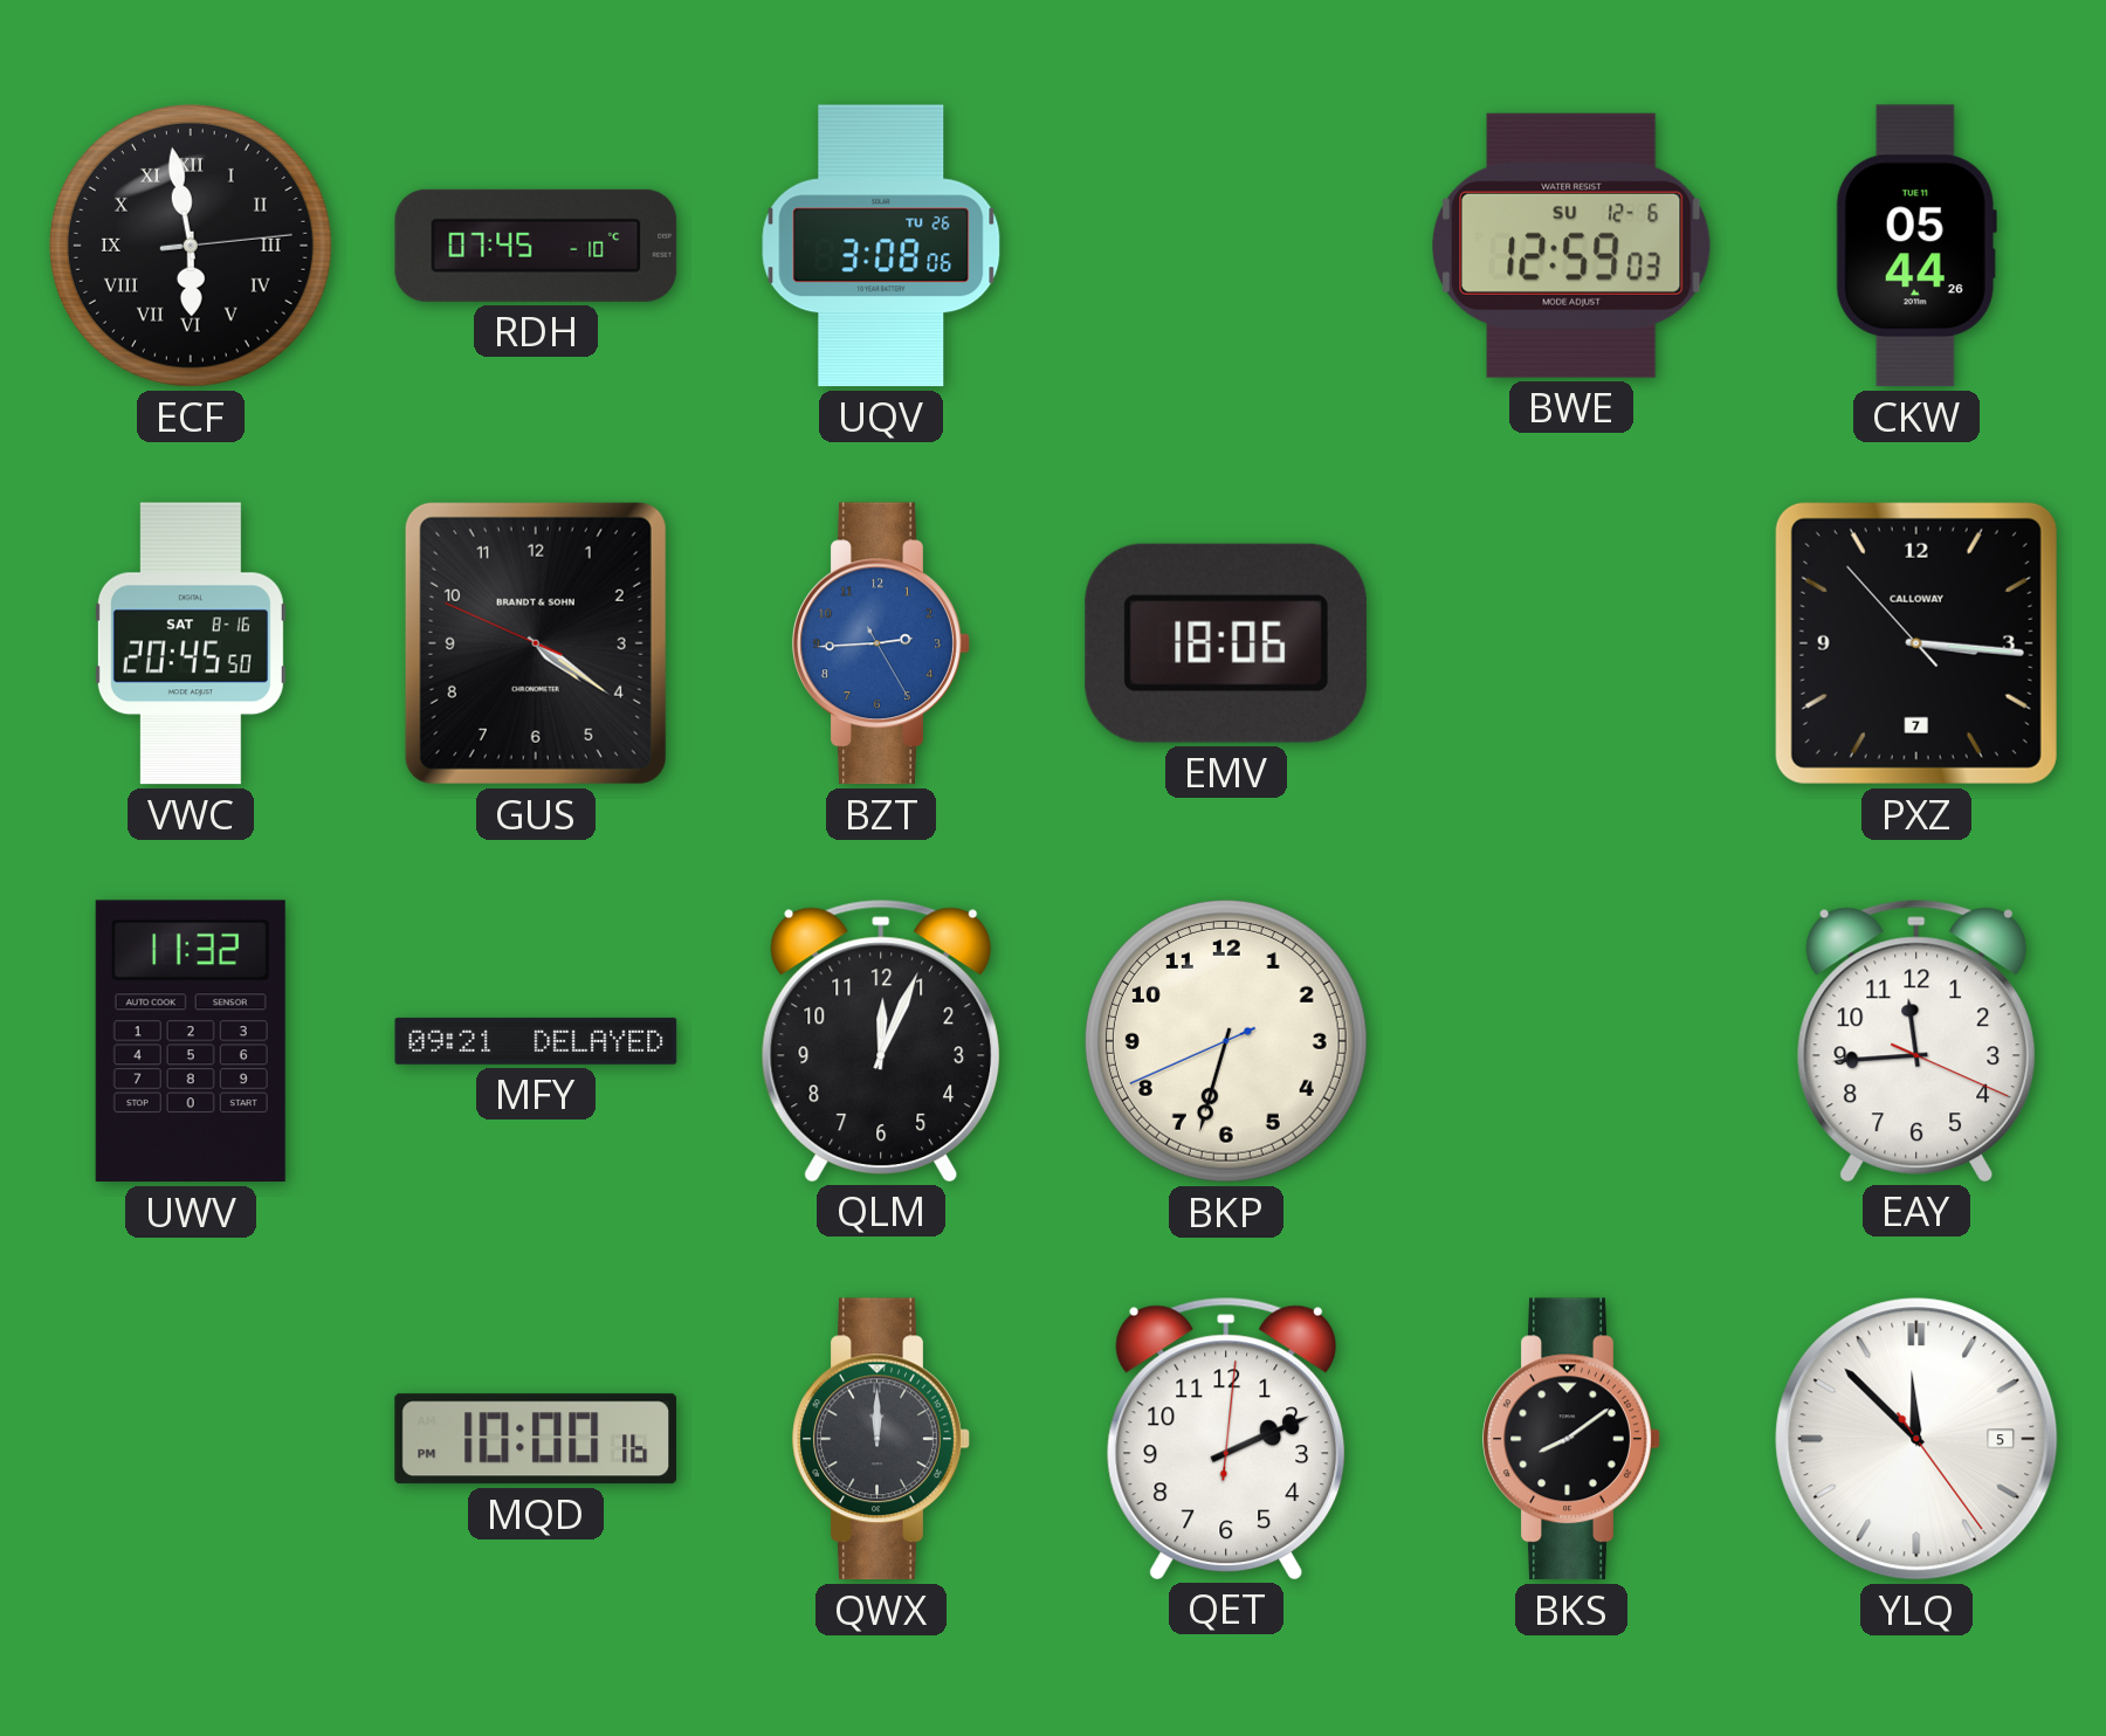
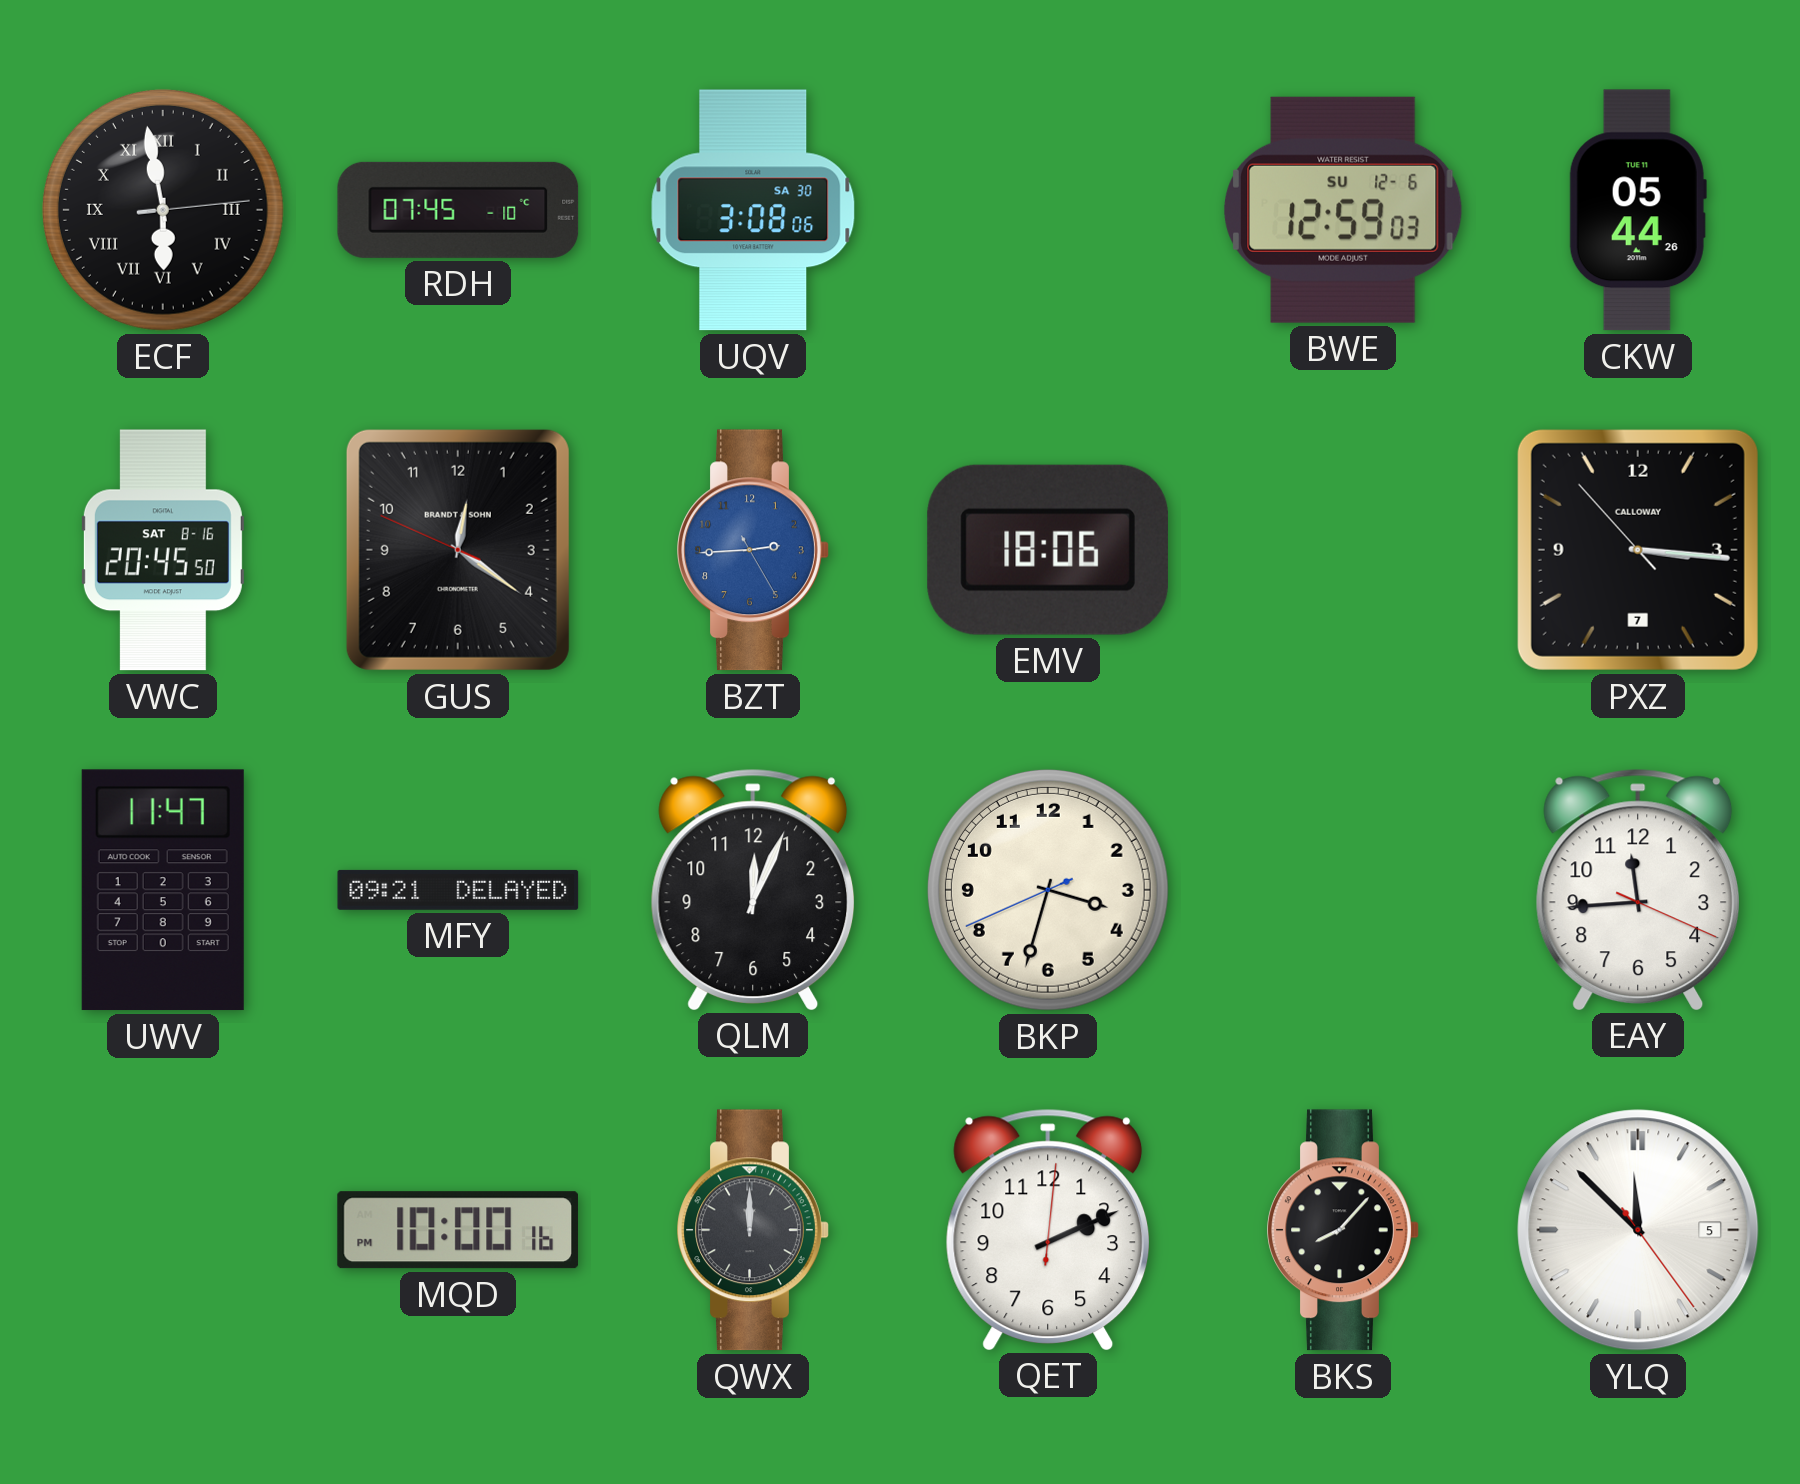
UQV date: TU 26 -> SA 30 (753, 210)
GUS: 4:20 -> 12:20 (458, 550)
UWV: 11:32 -> 11:47 (163, 890)
BKP: 6:32 -> 3:32 (1048, 890)
BKS: 8:09 -> 8:07 (1343, 1230)
